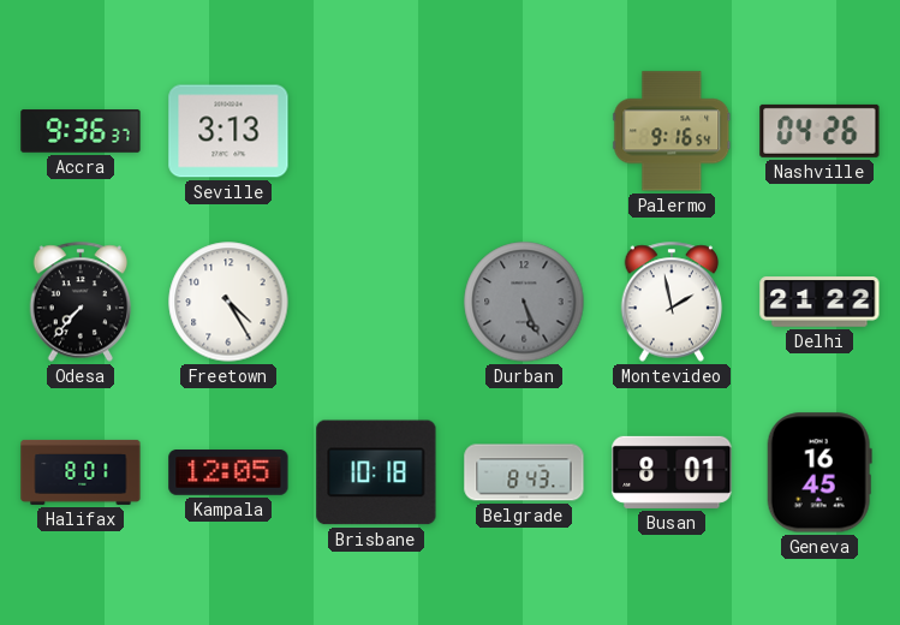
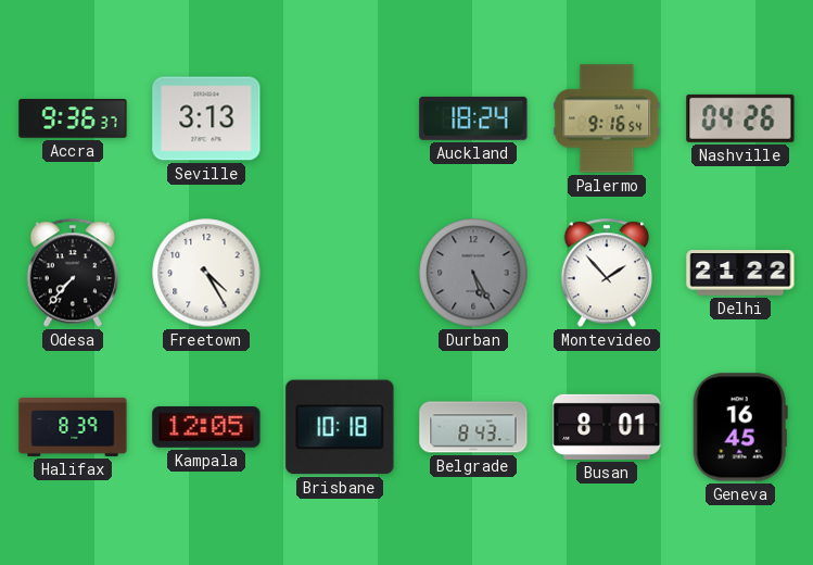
Auckland: none -> 18:24 (473, 118)
Durban: 5:26 -> 5:25 (473, 273)
Montevideo: 1:58 -> 1:53 (607, 273)
Halifax: 8:01 -> 8:39 (73, 427)
